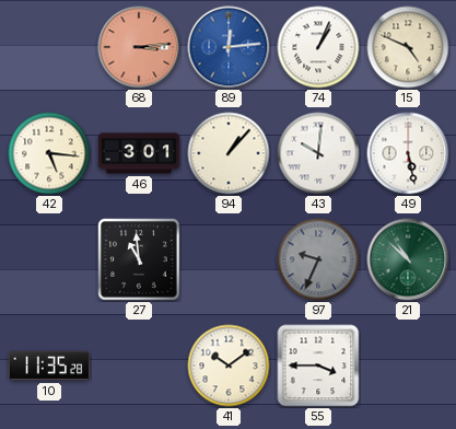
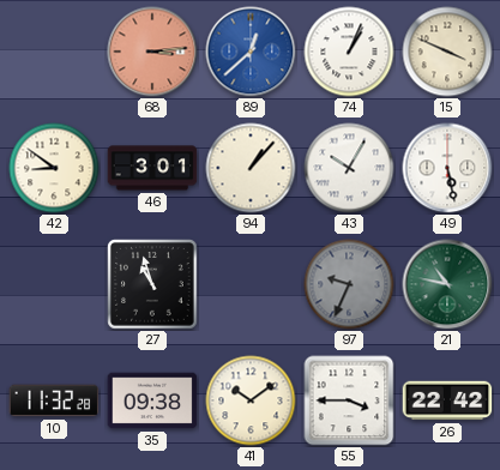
89: 12:14 -> 12:38 (251, 52)
15: 4:49 -> 3:49 (447, 52)
42: 5:16 -> 8:51 (54, 168)
43: 10:01 -> 10:05 (349, 168)
27: 10:59 -> 10:57 (152, 284)
21: 10:52 -> 10:47 (447, 284)
10: 11:35 -> 11:32 (54, 400)
35: none -> 09:38 (152, 400)
26: none -> 22:42 (447, 400)
